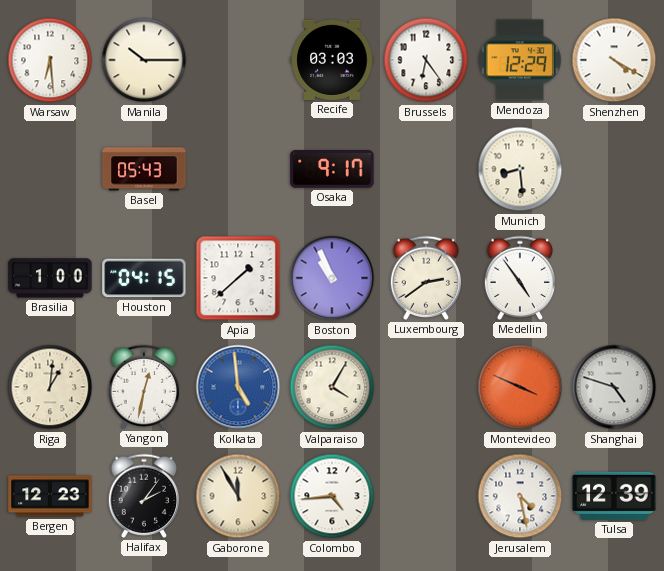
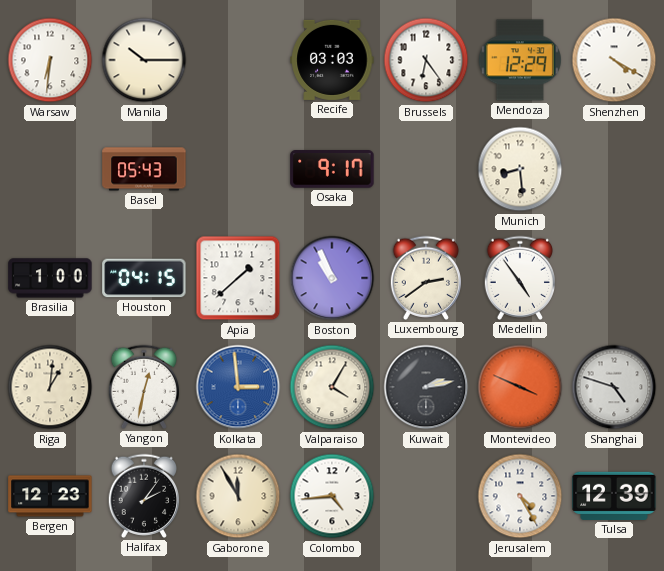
Warsaw: 6:29 -> 6:31 (50, 60)
Kolkata: 4:59 -> 2:59 (238, 387)
Kuwait: none -> 2:13 (426, 387)
Jerusalem: 4:28 -> 4:25 (520, 496)
